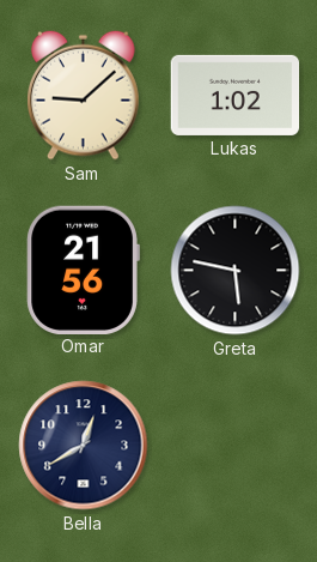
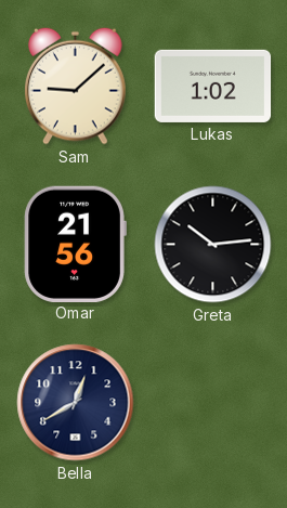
Greta: 5:47 -> 10:14 (213, 245)
